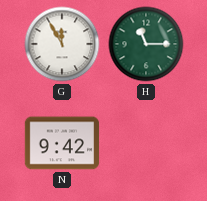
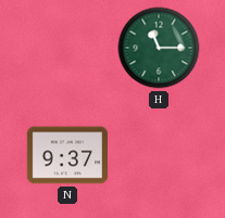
G: 11:55 -> none (62, 44)
N: 9:42 -> 9:37 (67, 155)
